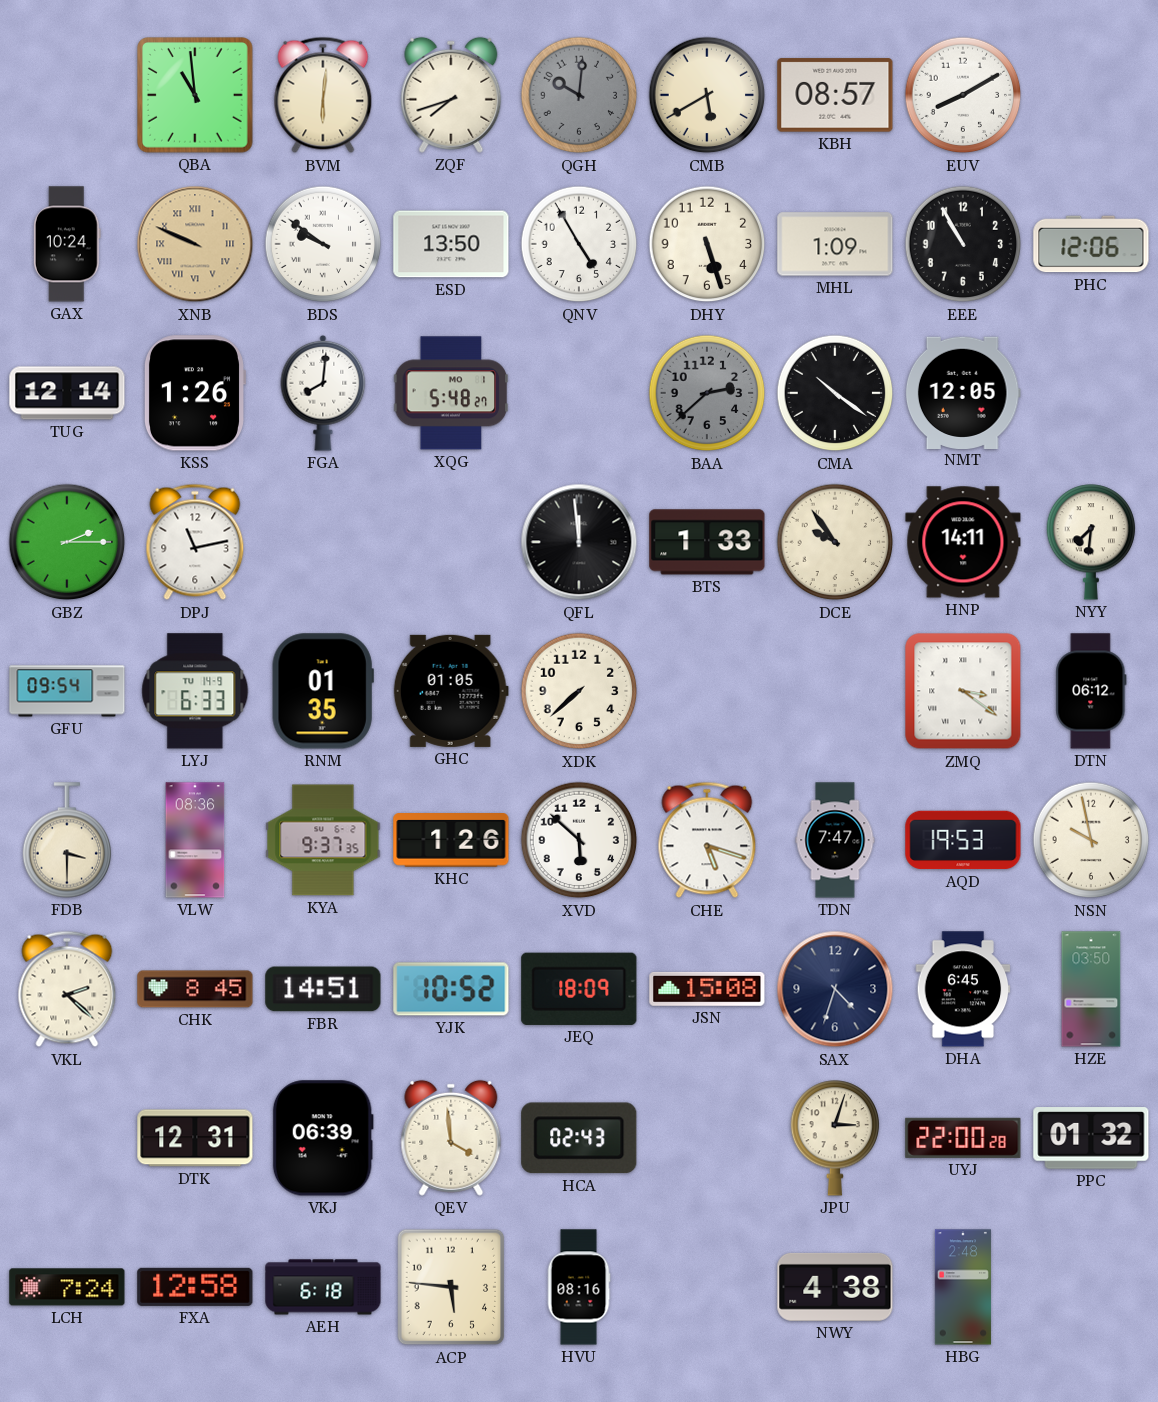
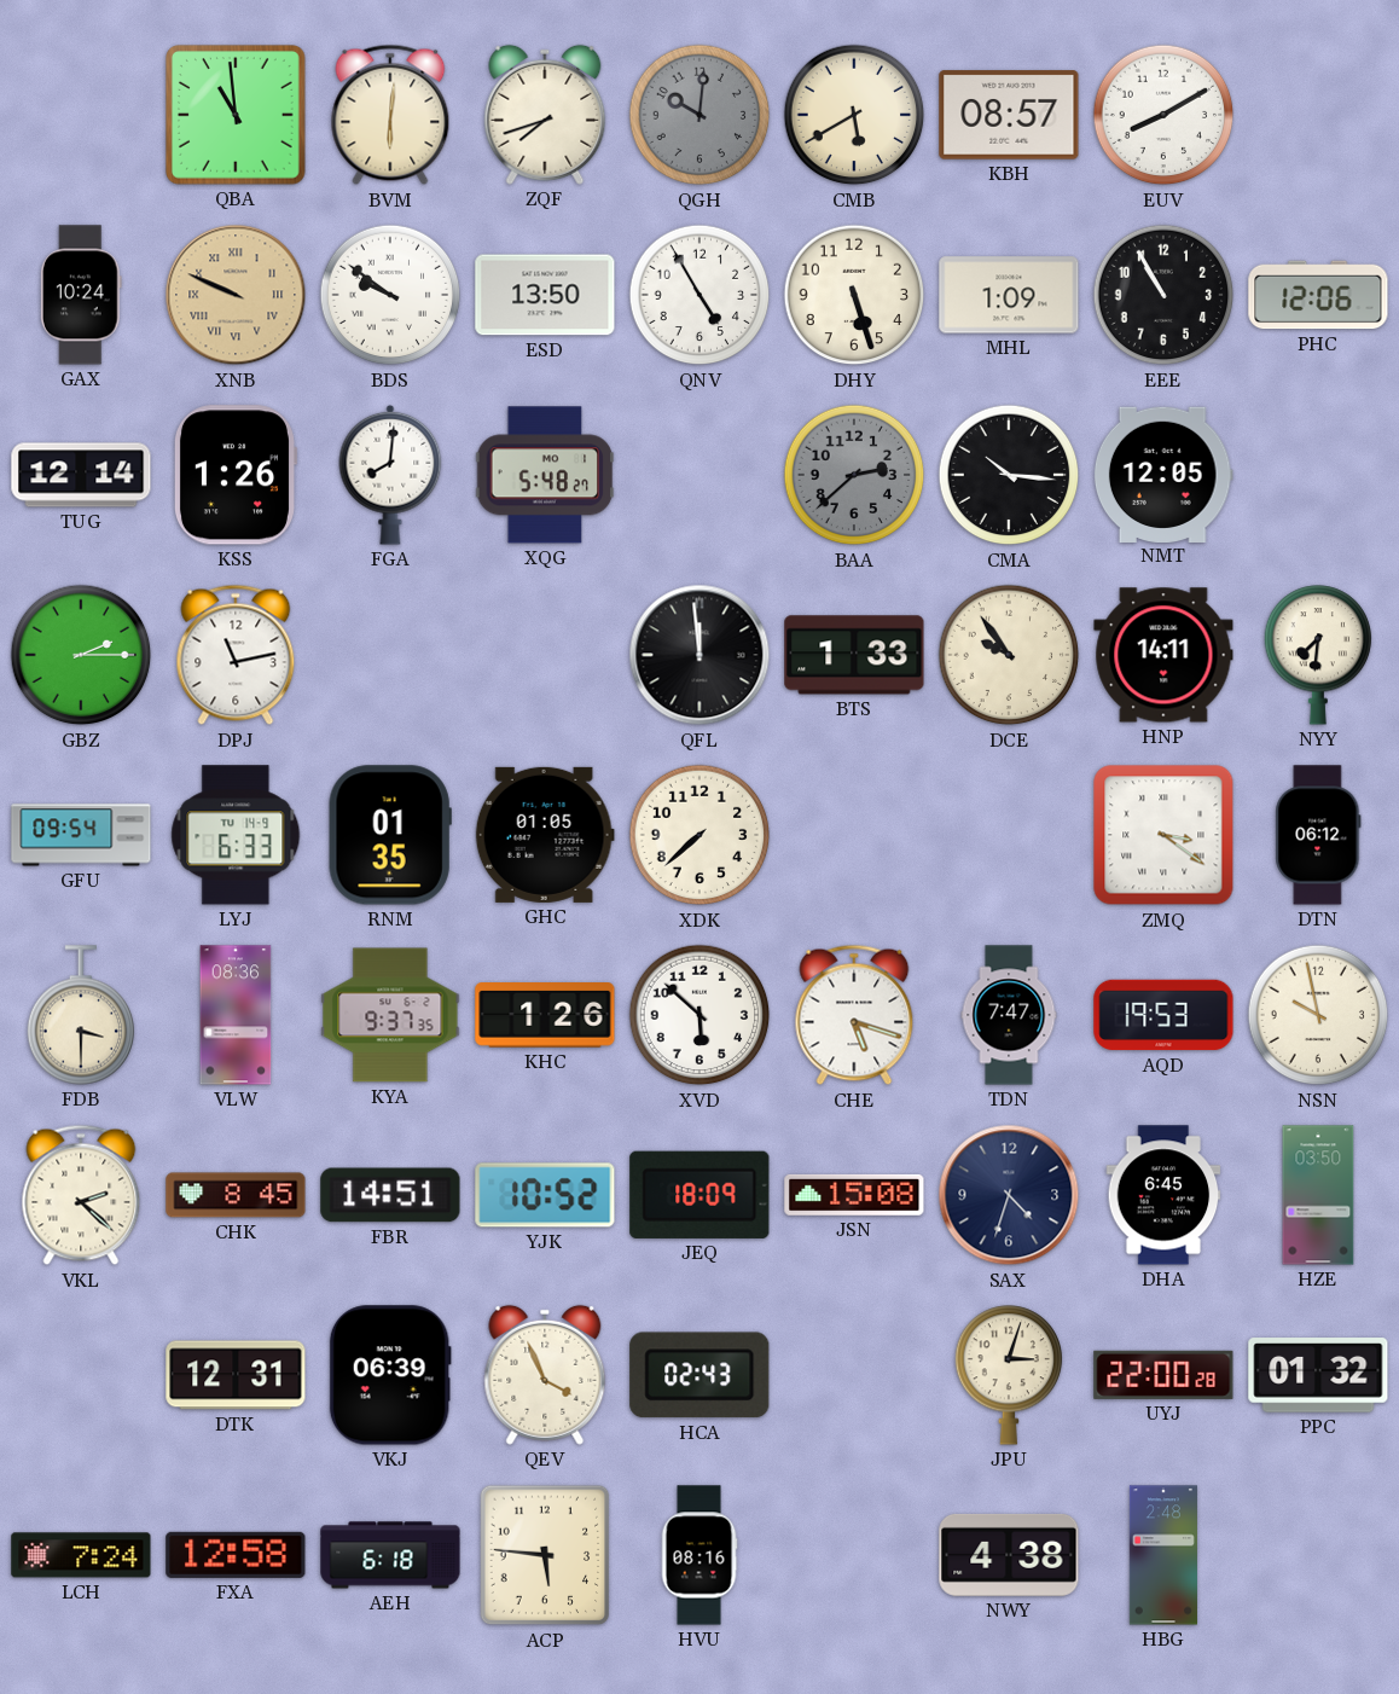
CMA: 10:21 -> 10:16 (1009, 475)
QEV: 3:59 -> 3:56 (545, 1375)
